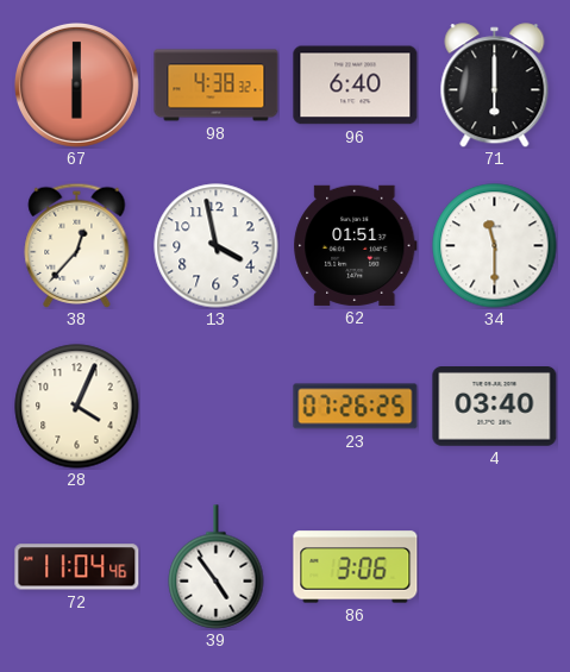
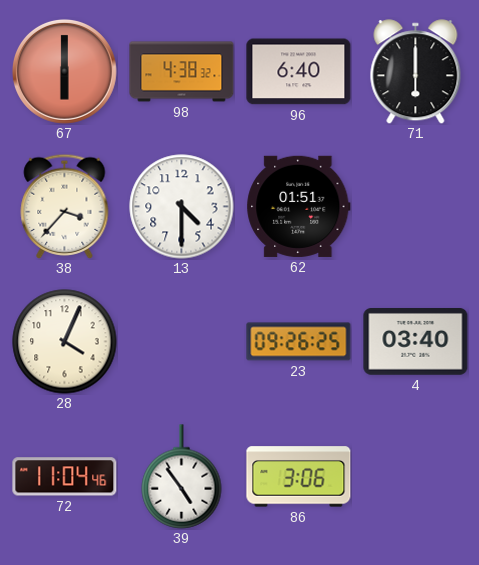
38: 12:37 -> 3:37 (65, 206)
13: 3:58 -> 4:30 (182, 207)
34: 11:30 -> none (495, 246)
23: 07:26 -> 09:26 (299, 342)
